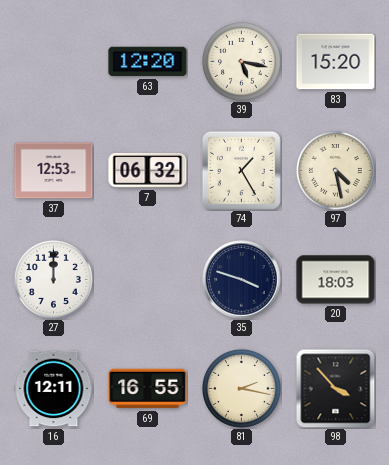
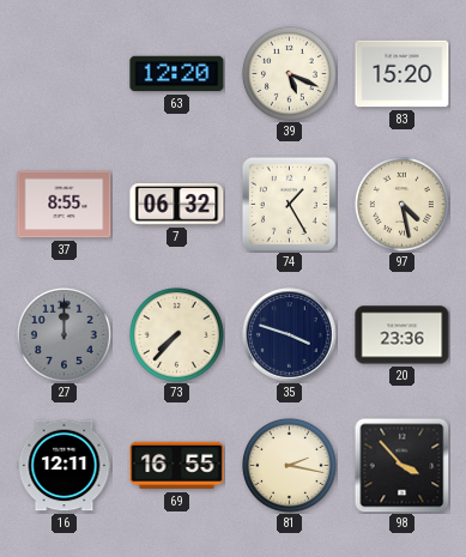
39: 5:17 -> 5:19 (289, 73)
37: 12:53 -> 8:55 (65, 205)
27 dial: white -> grey (63, 334)
73: none -> 7:37 (176, 334)
20: 18:03 -> 23:36 (403, 335)
